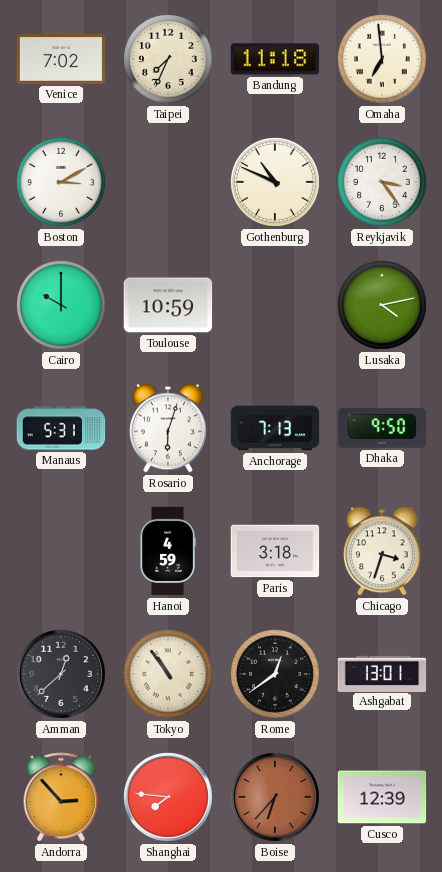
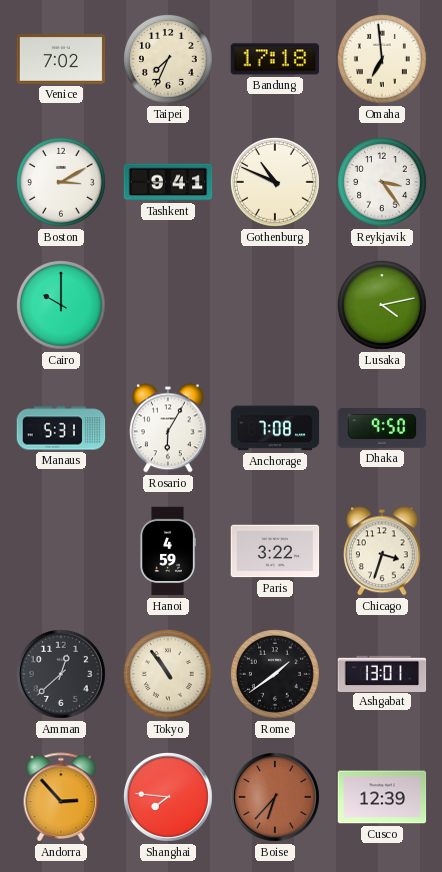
Bandung: 11:18 -> 17:18 (275, 59)
Tashkent: none -> 9:41 (168, 182)
Toulouse: 10:59 -> none (168, 305)
Rosario: 6:03 -> 6:05 (169, 428)
Anchorage: 7:13 -> 7:08 (275, 428)
Paris: 3:18 -> 3:22 (275, 551)
Rome: 12:39 -> 1:39 (276, 675)
